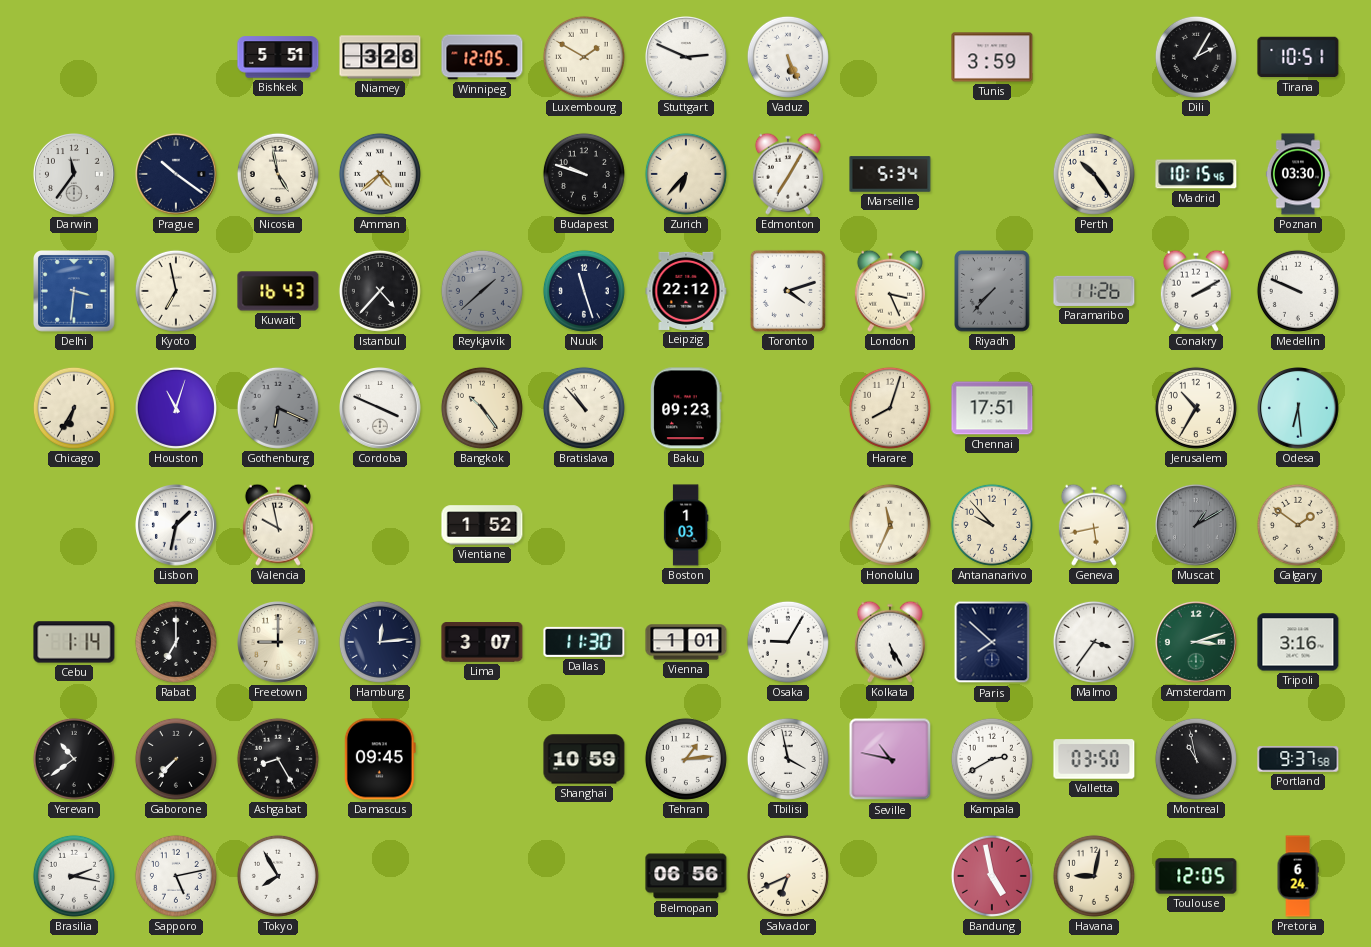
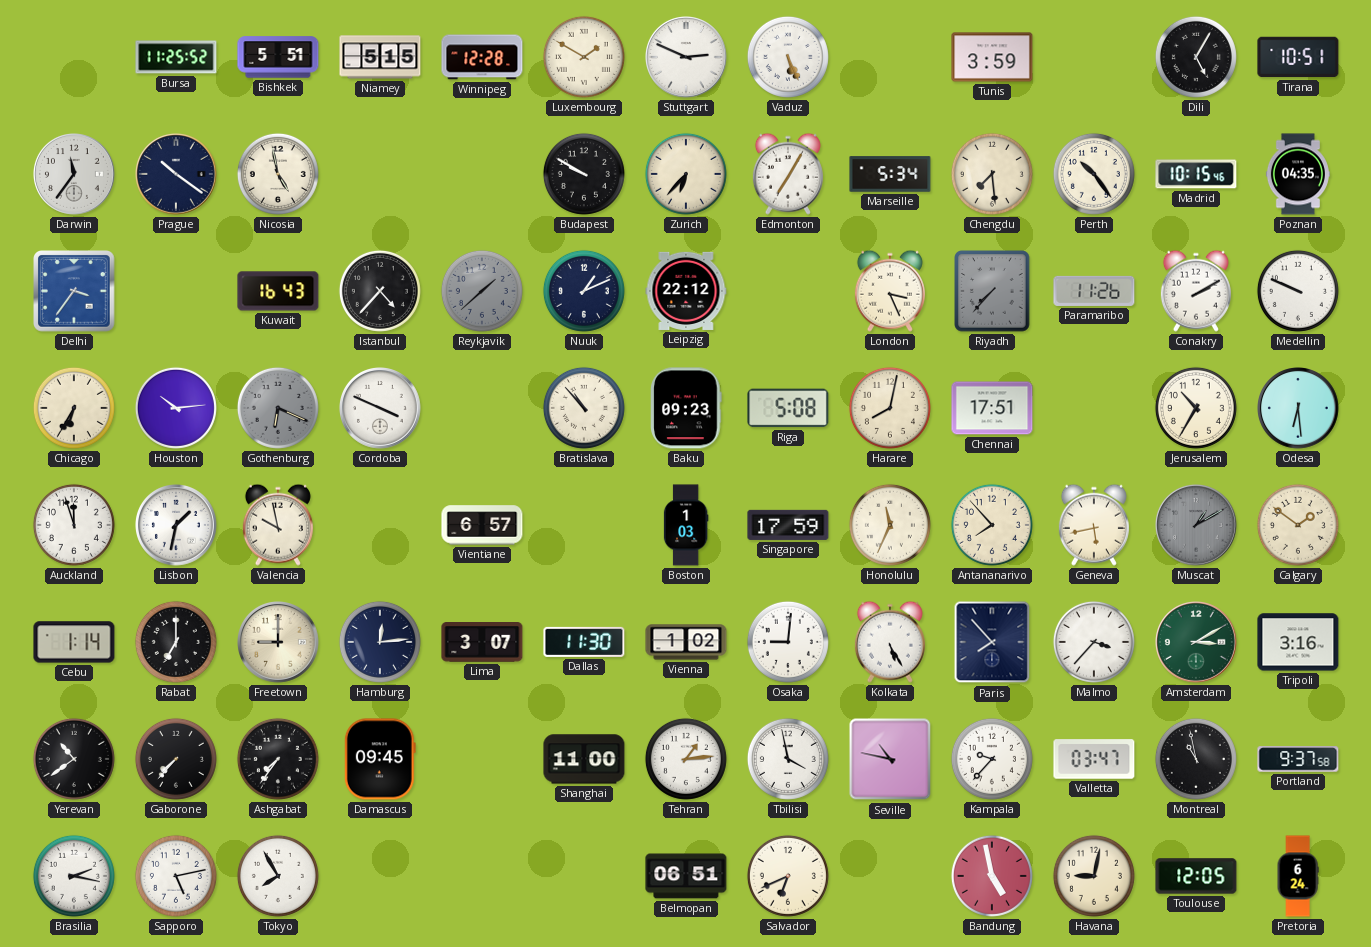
Bursa: none -> 11:25 (176, 57)
Niamey: 3:28 -> 5:15 (380, 57)
Winnipeg: 12:05 -> 12:28 (482, 57)
Dili: 2:05 -> 5:05 (1196, 57)
Amman: 4:38 -> none (380, 174)
Budapest: 9:48 -> 9:50 (584, 174)
Chengdu: none -> 7:29 (992, 174)
Poznan: 03:30 -> 04:35 (1298, 174)
Delhi: 3:31 -> 3:36 (74, 291)
Kyoto: 6:58 -> none (176, 291)
Nuuk: 11:27 -> 1:11 (584, 291)
Toronto: 4:12 -> none (788, 291)
Houston: 11:03 -> 10:14 (176, 408)
Bangkok: 10:24 -> none (482, 408)
Riga: none -> 5:08 (788, 408)
Harare: 8:03 -> 8:02 (890, 408)
Auckland: none -> 11:57 (74, 525)
Vientiane: 1:52 -> 6:57 (482, 525)
Singapore: none -> 17:59 (788, 525)
Antananarivo: 9:53 -> 7:53 (992, 525)
Vienna: 1:01 -> 1:02 (686, 642)
Osaka: 9:05 -> 9:01 (788, 642)
Paris: 7:52 -> 7:53 (992, 642)
Malmo: 3:36 -> 3:37 (1094, 642)
Amsterdam: 3:12 -> 3:10 (1197, 643)
Ashgabat: 8:25 -> 7:36 (278, 759)
Shanghai: 10:59 -> 11:00 (584, 759)
Kampala: 2:40 -> 9:37 (992, 759)
Valletta: 03:50 -> 03:47 (1094, 759)
Belmopan: 06:56 -> 06:51 (686, 876)
